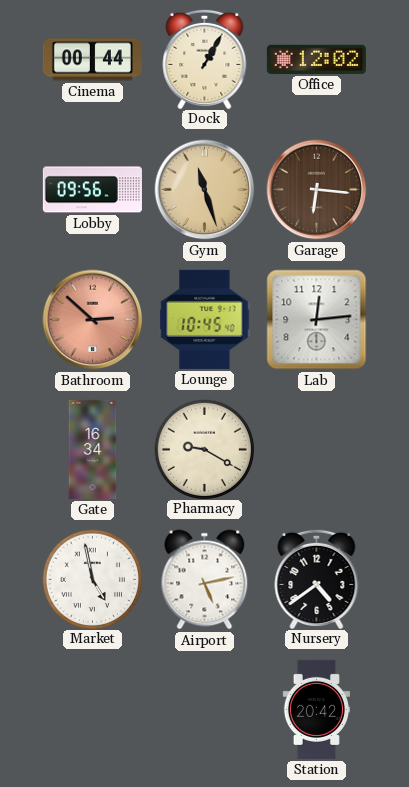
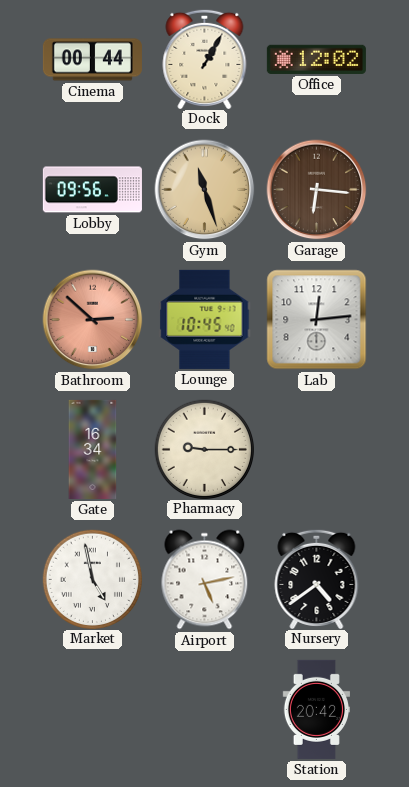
Pharmacy: 9:20 -> 9:15 (204, 449)
